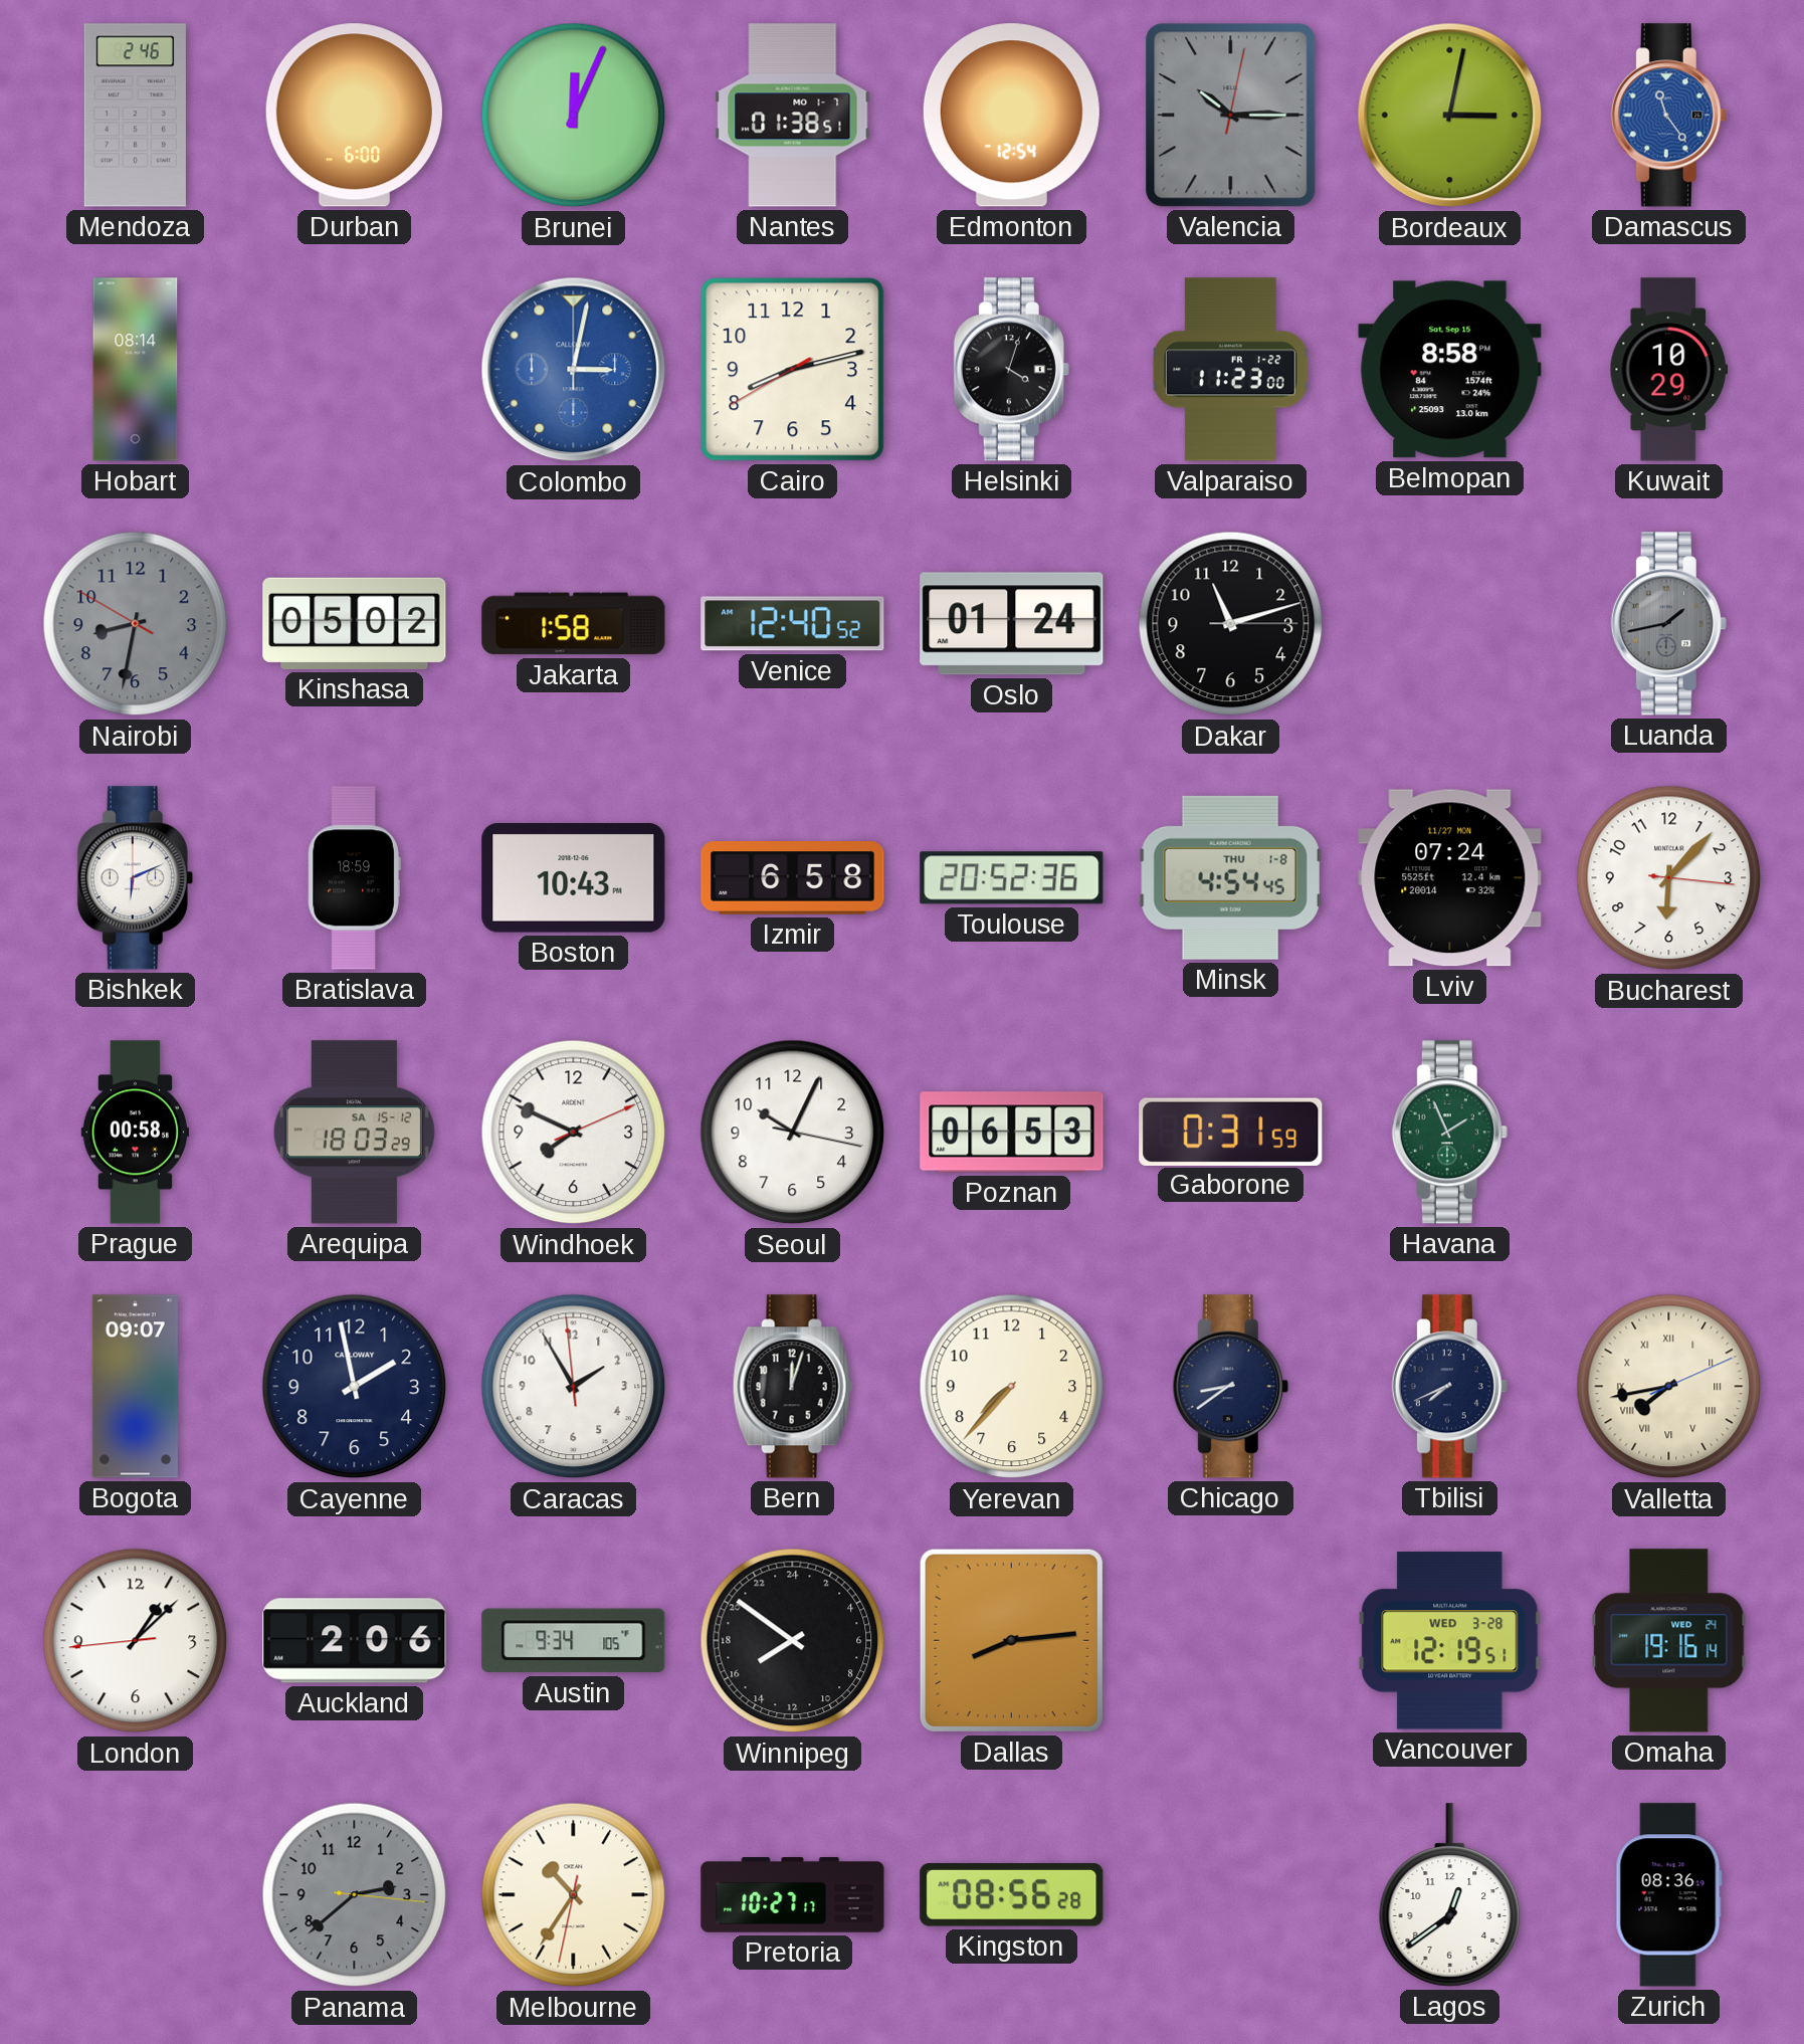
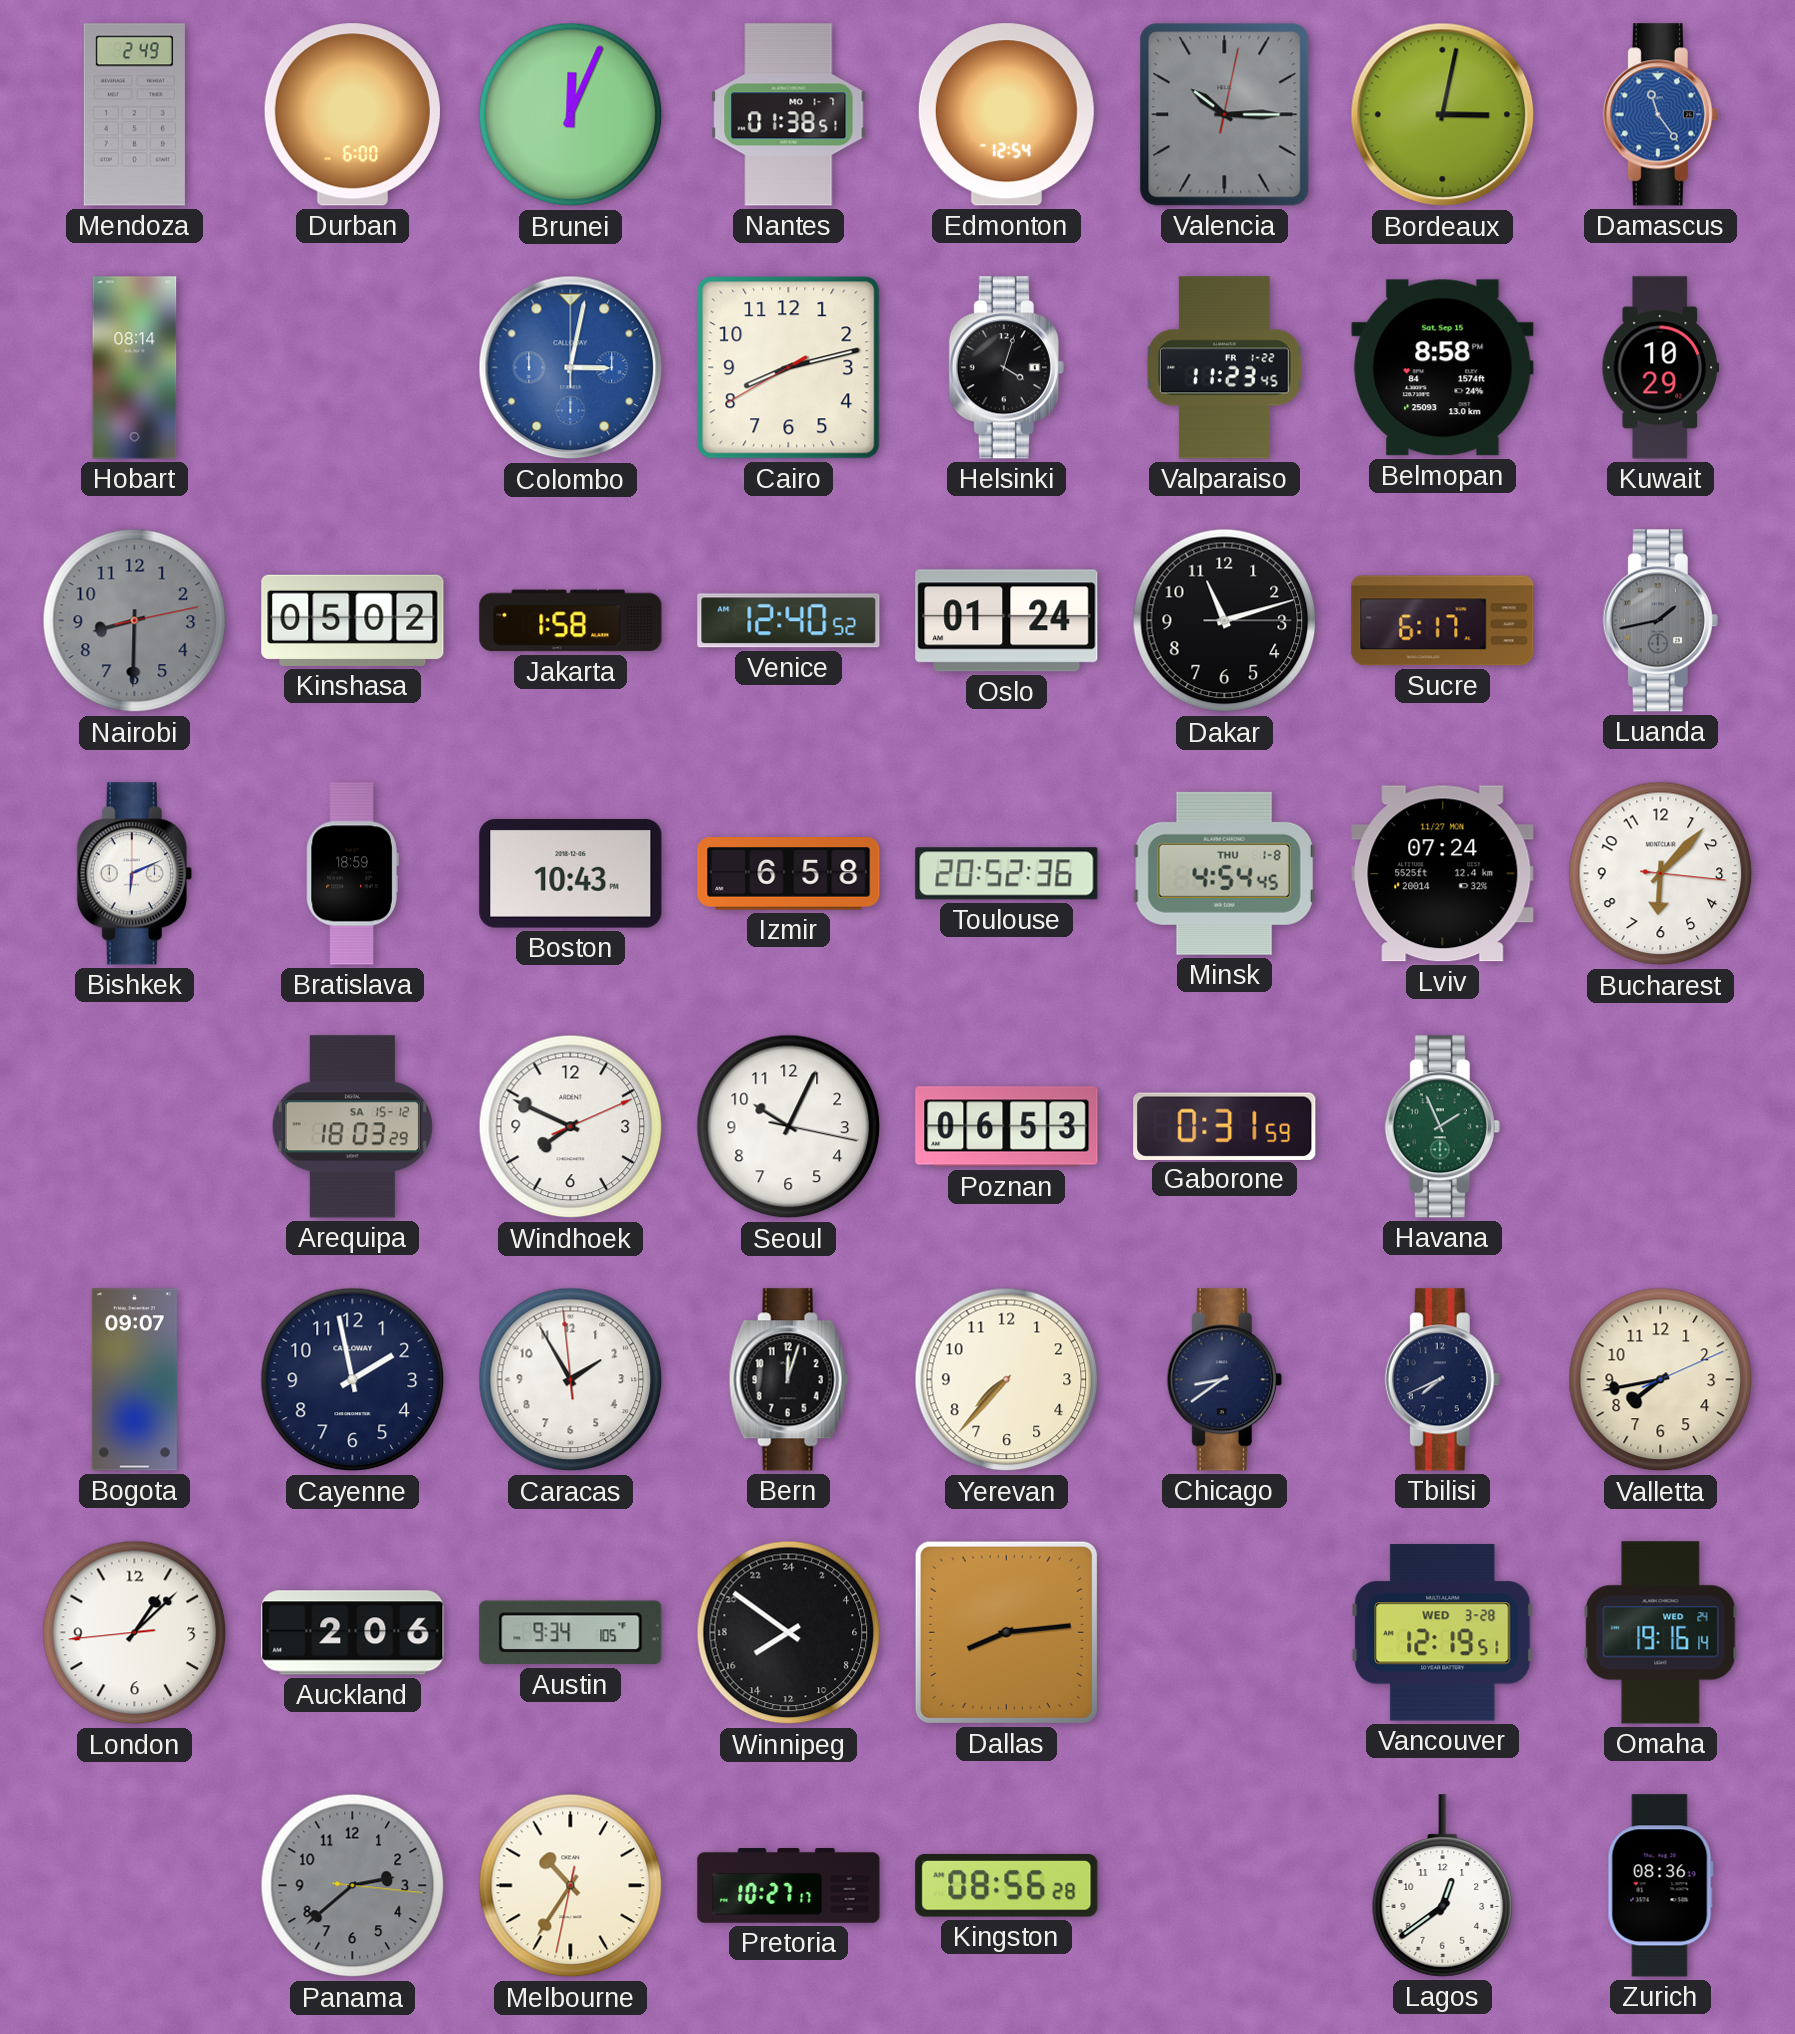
Mendoza: 2:46 -> 2:49 (134, 115)
Valparaiso: 11:23:00 -> 11:23:45 (1224, 368)
Nairobi: 8:31 -> 8:30 (135, 621)
Sucre: none -> 6:17 (1443, 621)
Prague: 00:58 -> none (135, 1133)
Valletta numerals: Roman -> Arabic (1661, 1380)
